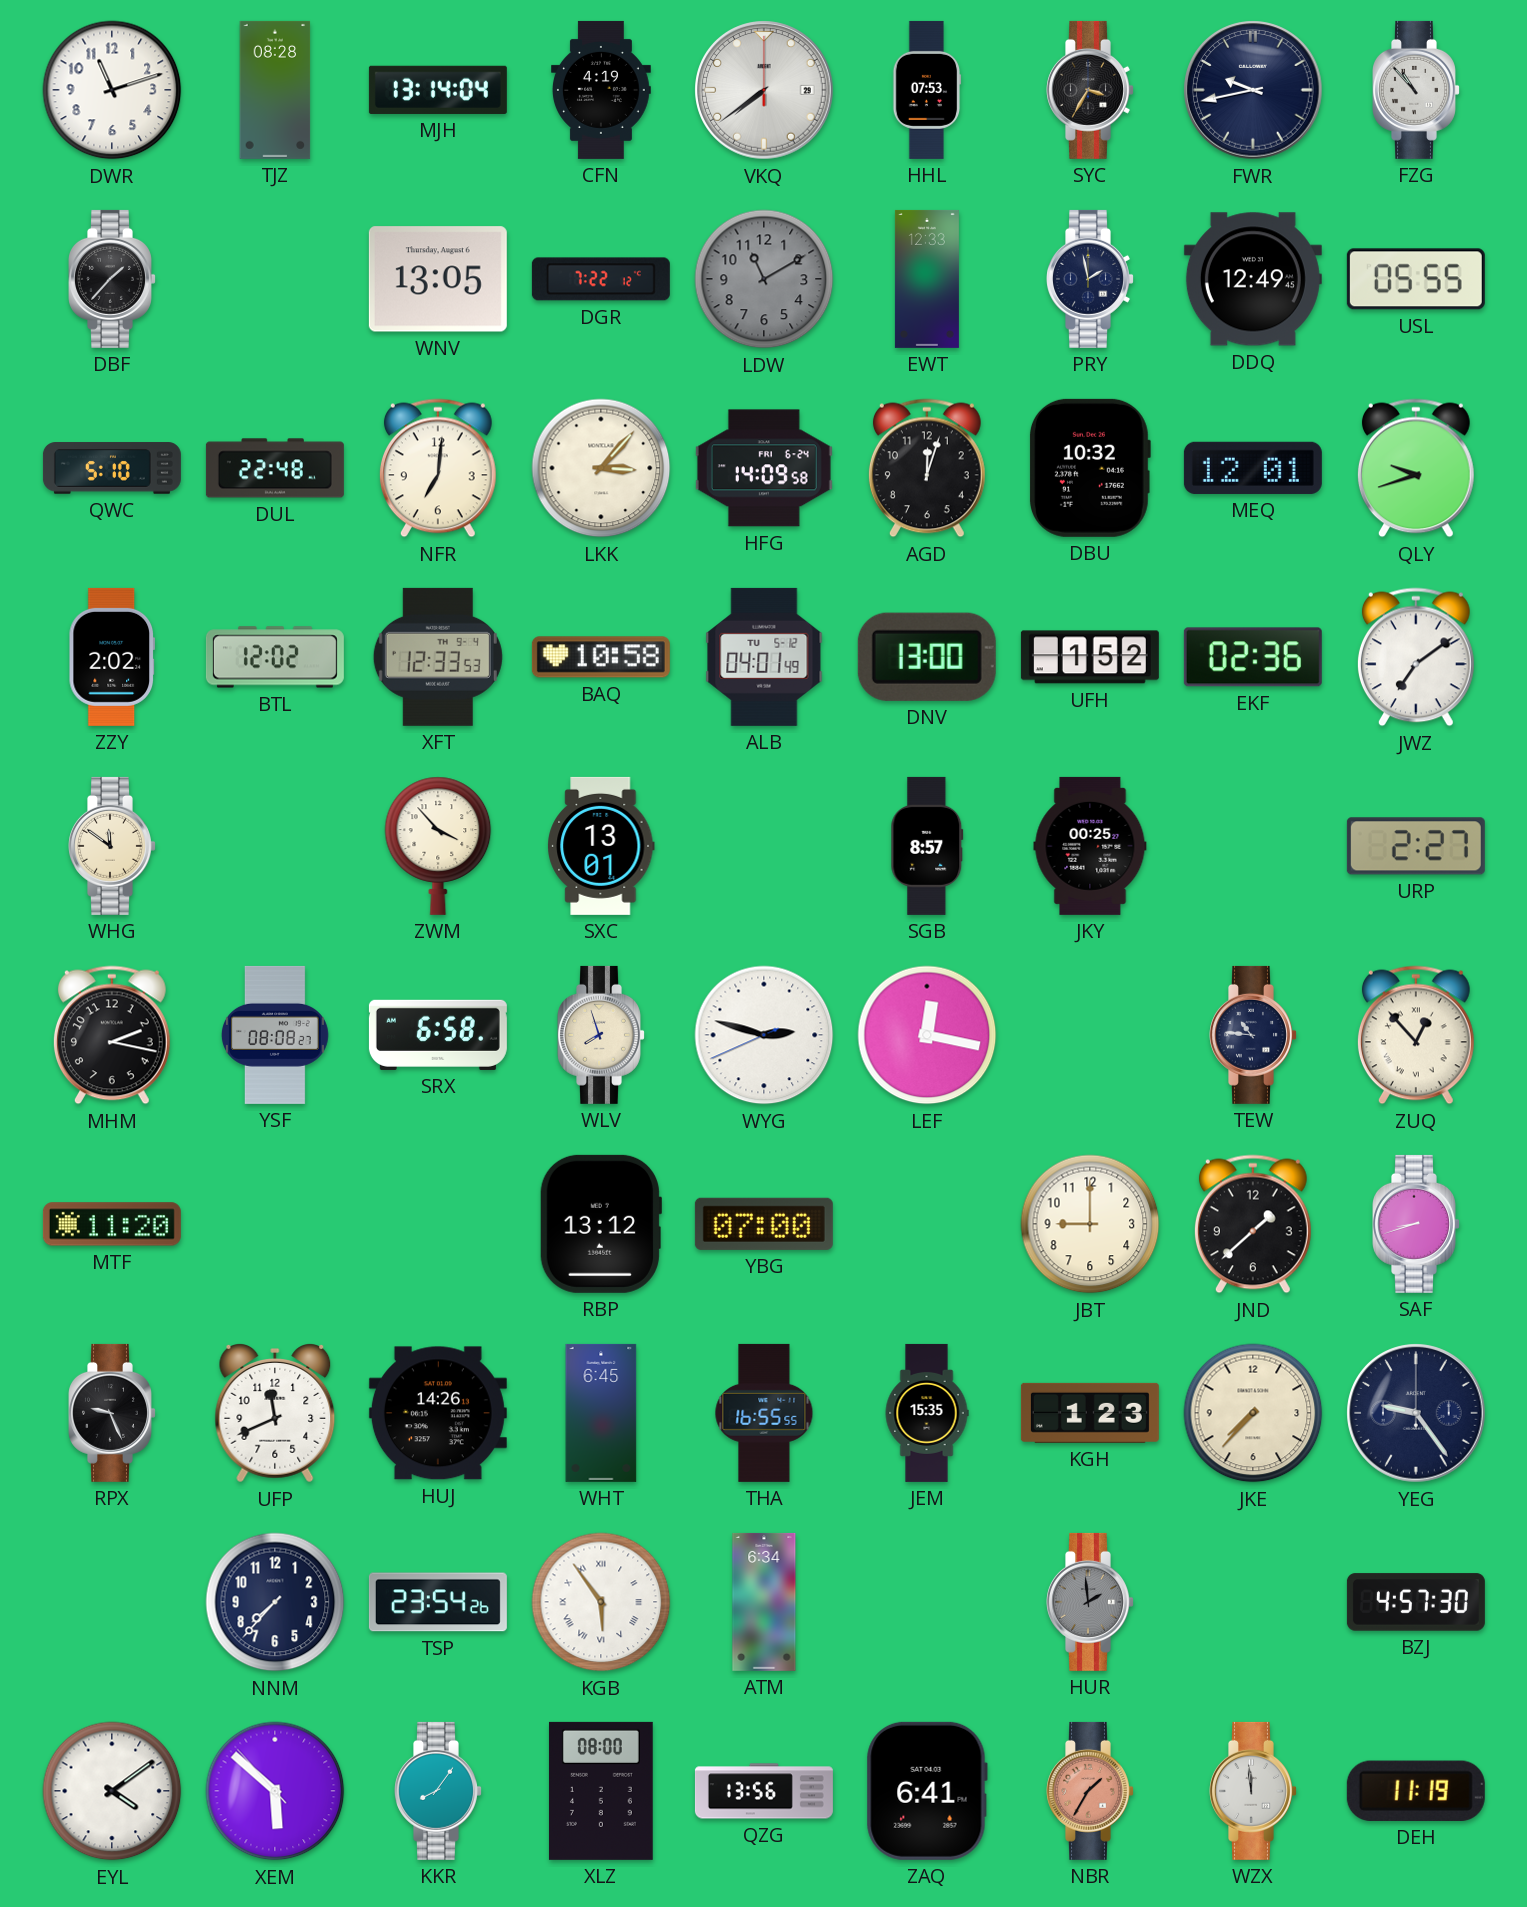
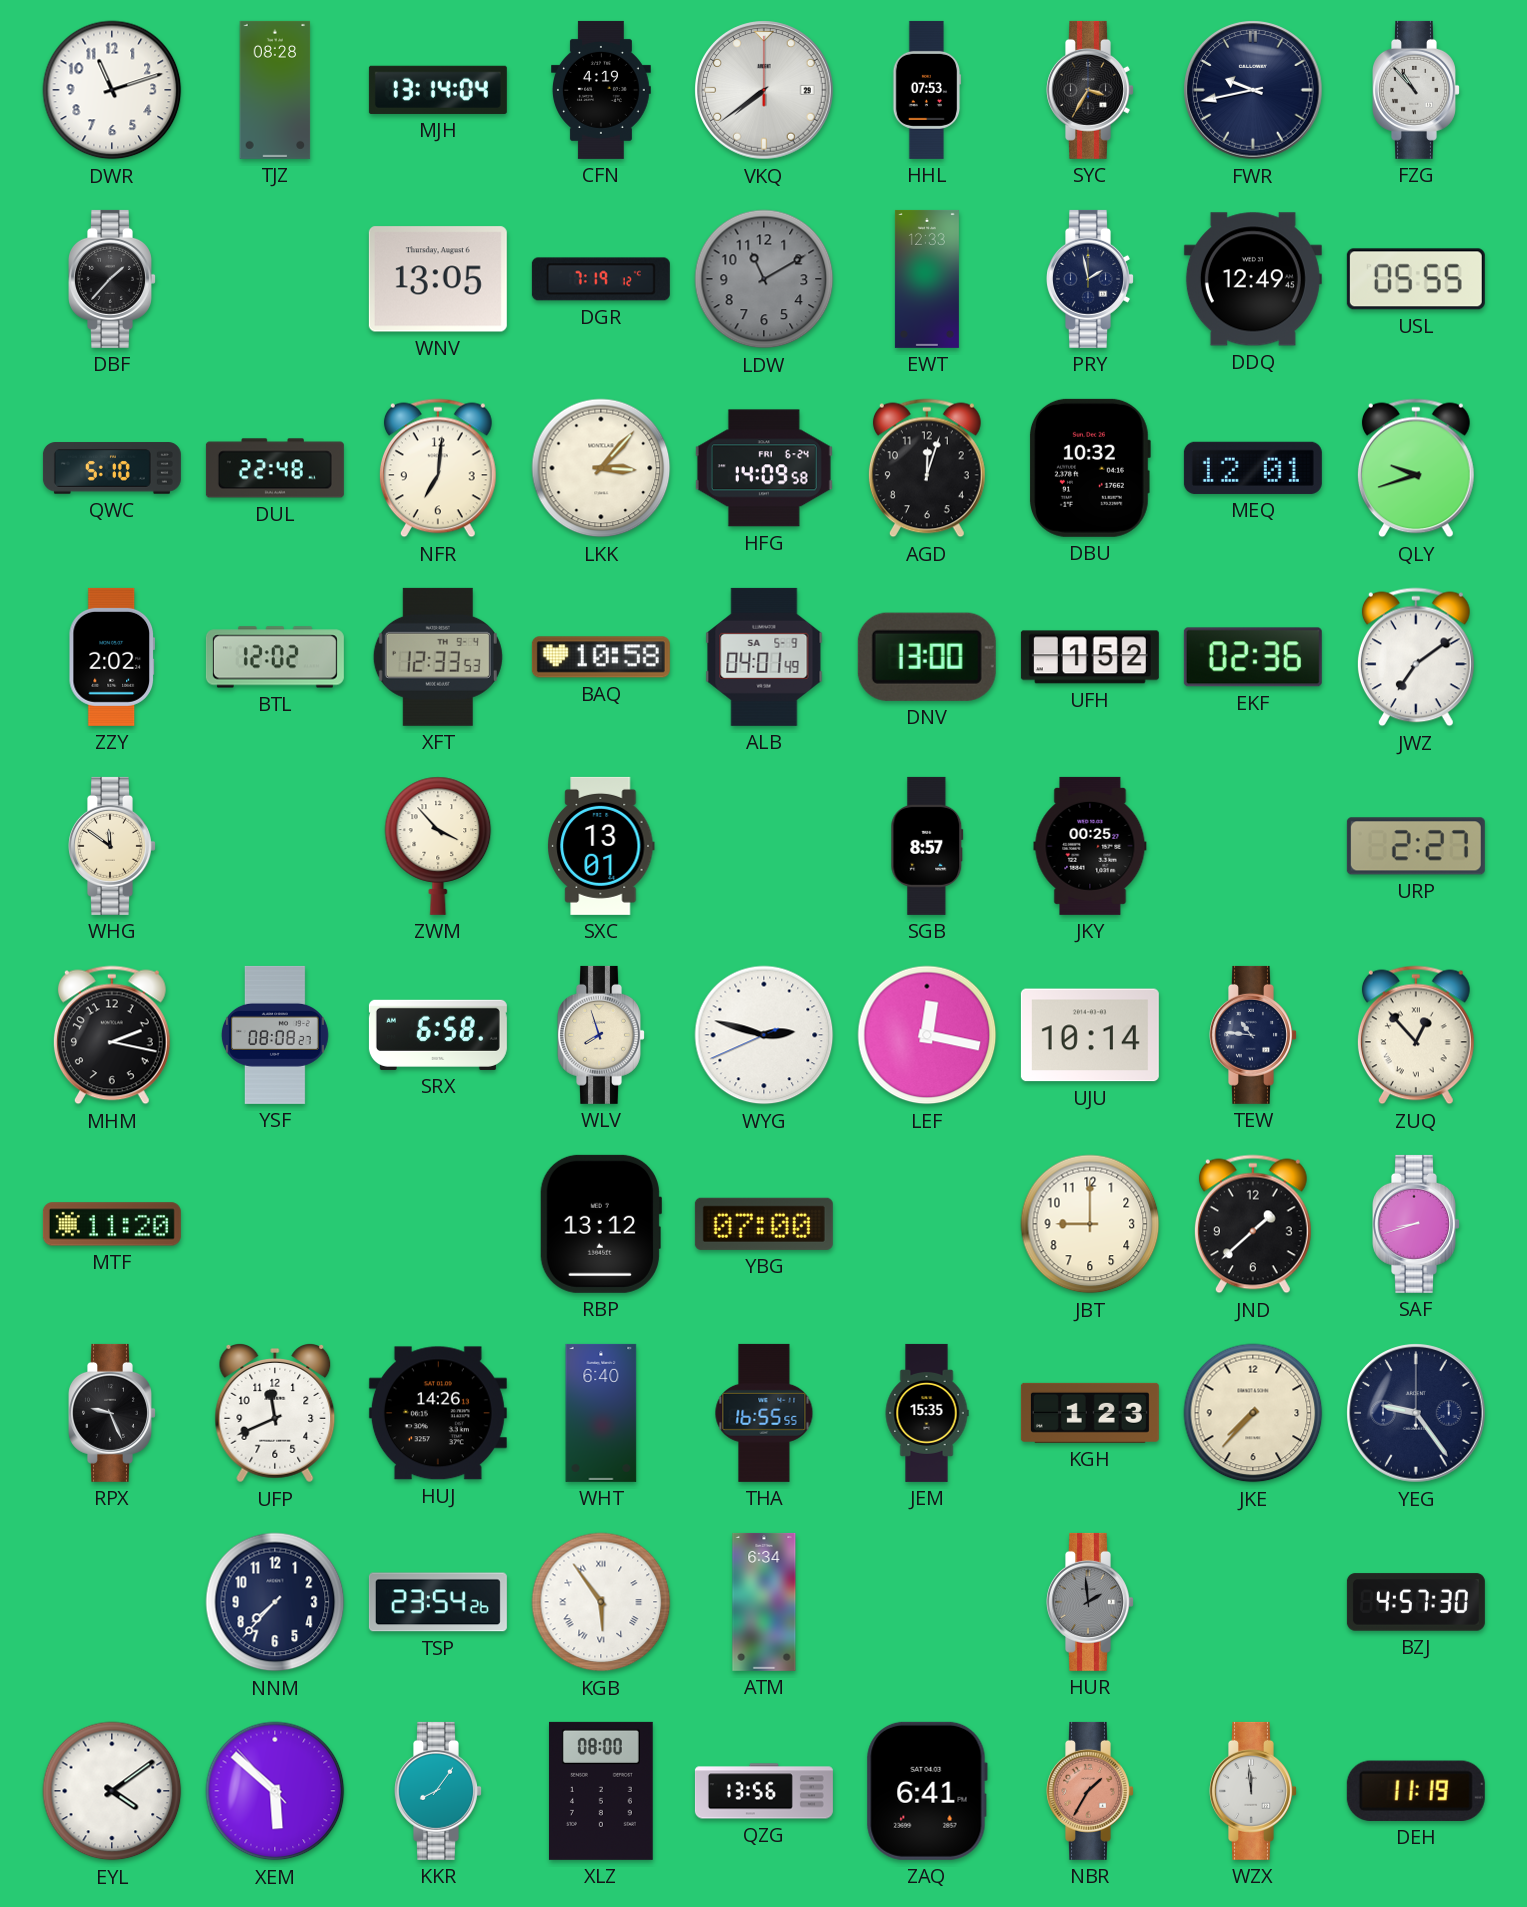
DGR: 7:22 -> 7:19 (601, 279)
ALB date: TU 5-12 -> SA 5-9 (764, 657)
UJU: none -> 10:14 (1090, 1035)
WHT: 6:45 -> 6:40 (601, 1413)
